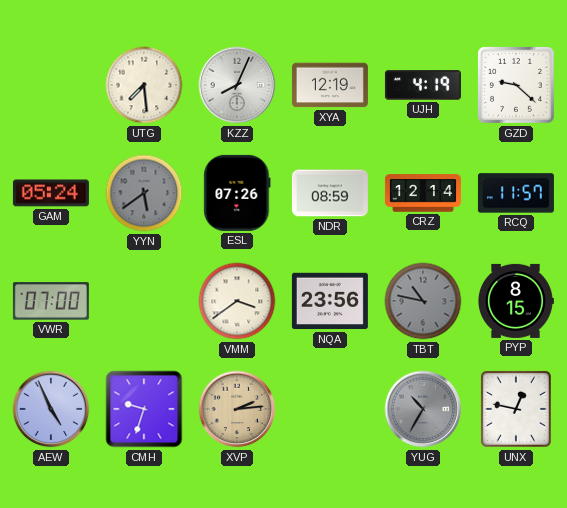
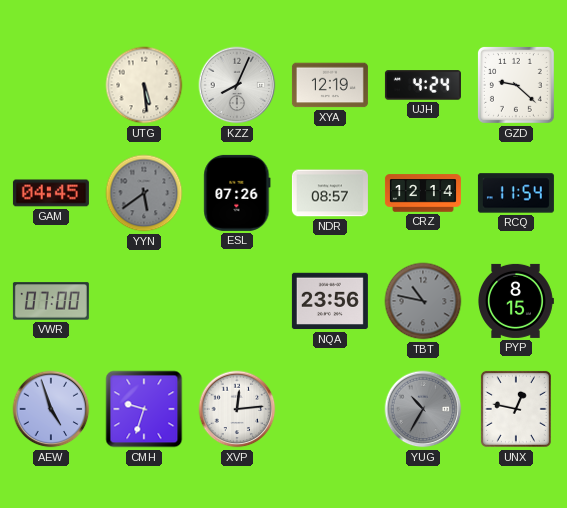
UTG: 7:29 -> 5:29 (144, 85)
UJH: 4:19 -> 4:24 (423, 85)
GAM: 05:24 -> 04:45 (51, 193)
NDR: 08:59 -> 08:57 (330, 193)
RCQ: 11:57 -> 11:54 (516, 193)
VMM: 3:39 -> none (237, 301)
AEW: 4:56 -> 4:57 (51, 409)
XVP: 2:14 -> 12:14 (237, 409)
XVP dial: champagne -> white (237, 409)
